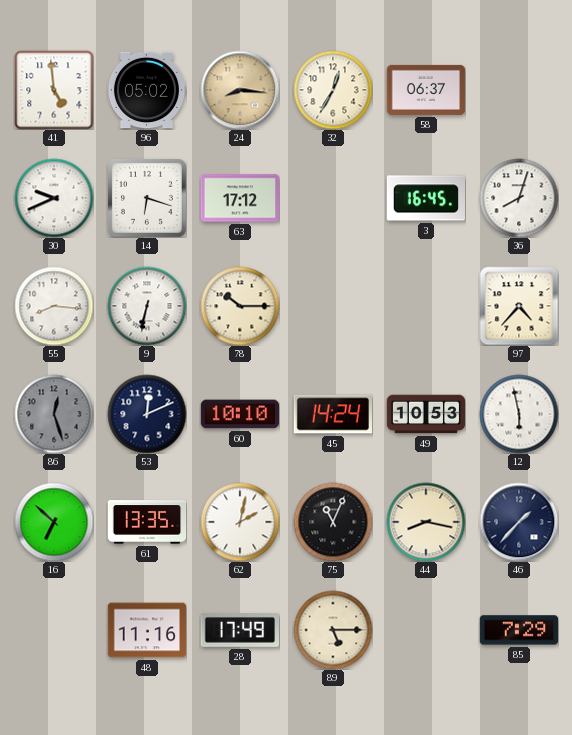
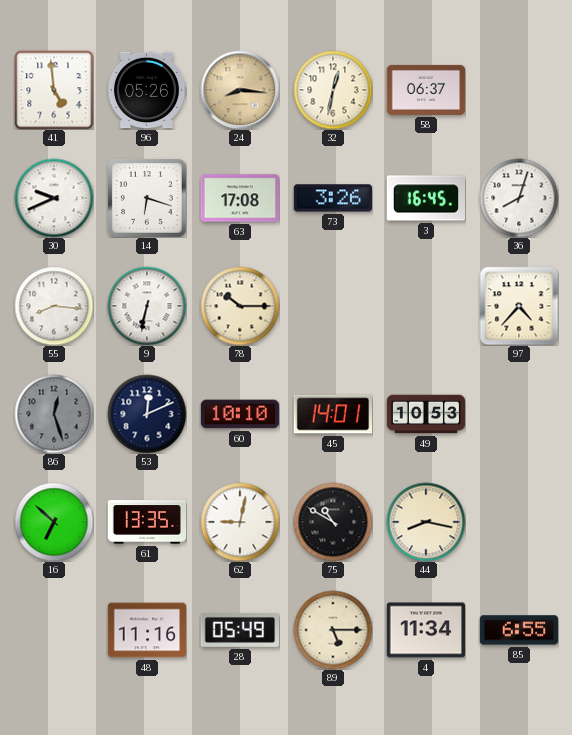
96: 05:02 -> 05:26 (147, 90)
32: 12:35 -> 12:32 (333, 90)
63: 17:12 -> 17:08 (240, 198)
73: none -> 3:26 (332, 198)
45: 14:24 -> 14:01 (333, 414)
12: 5:58 -> none (519, 414)
62: 2:02 -> 9:02 (240, 522)
75: 11:04 -> 10:50 (333, 522)
46: 1:37 -> none (519, 522)
28: 17:49 -> 05:49 (239, 631)
4: none -> 11:34 (425, 630)
85: 7:29 -> 6:55 (519, 630)
